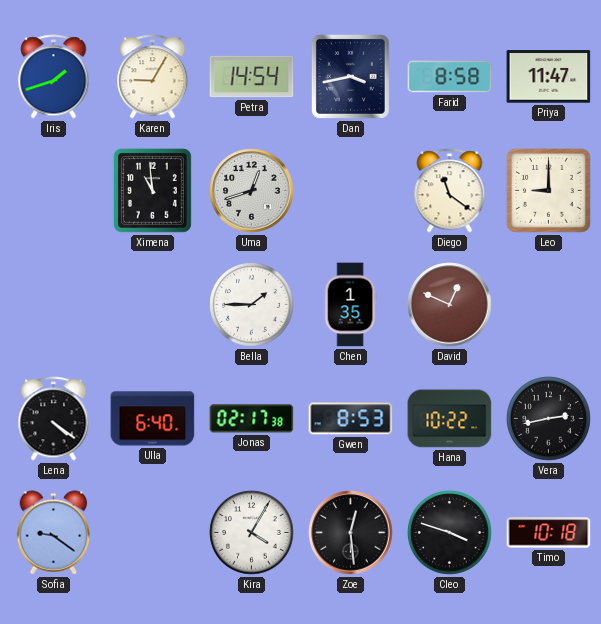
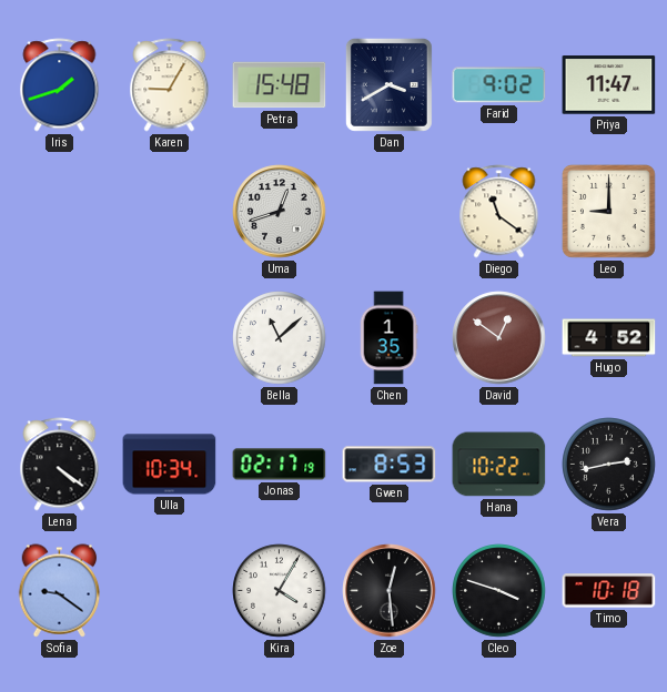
Petra: 14:54 -> 15:48 (280, 85)
Dan: 3:43 -> 3:40 (388, 84)
Farid: 8:58 -> 9:02 (499, 85)
Ximena: 10:59 -> none (152, 190)
Bella: 1:45 -> 11:08 (280, 338)
David: 12:49 -> 12:51 (499, 338)
Hugo: none -> 4:52 (609, 338)
Ulla: 6:40 -> 10:34 (170, 465)
Jonas: 02:17:38 -> 02:17:19 (280, 465)
